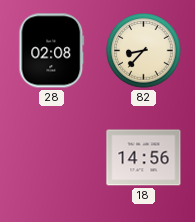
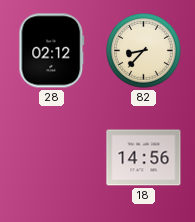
28: 02:08 -> 02:12 (52, 51)
